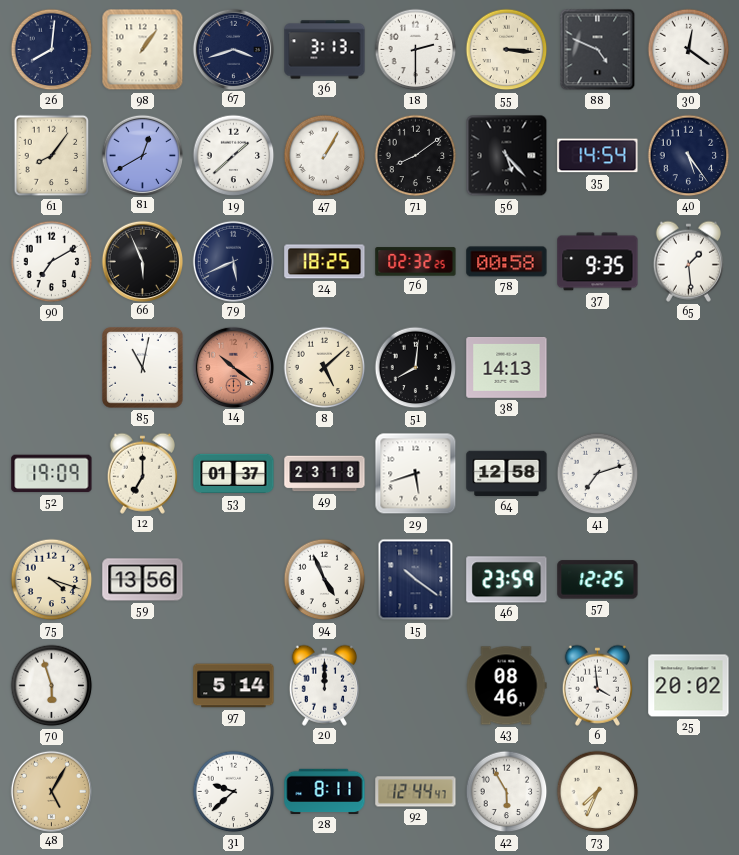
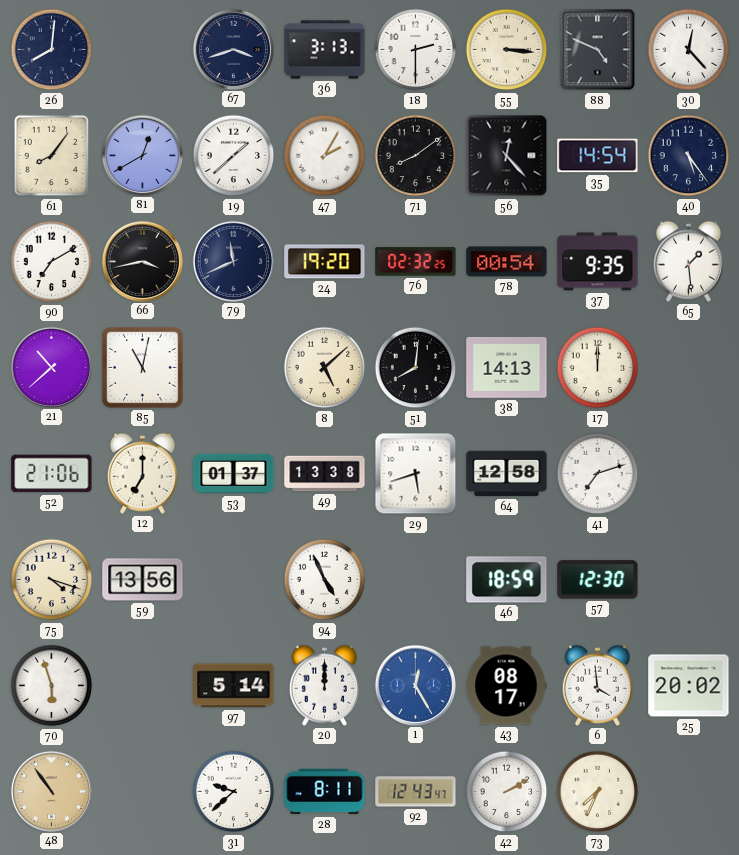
98: 1:06 -> none (143, 50)
30: 12:21 -> 12:23 (689, 50)
47: 1:05 -> 2:05 (325, 156)
56: 5:23 -> 12:23 (507, 156)
66: 5:56 -> 3:43 (142, 261)
79: 5:41 -> 11:41 (233, 261)
24: 18:25 -> 19:20 (325, 262)
78: 00:58 -> 00:54 (507, 262)
21: none -> 10:38 (51, 367)
14: 10:21 -> none (233, 367)
17: none -> 12:00 (598, 368)
52: 19:09 -> 21:06 (52, 474)
49: 23:18 -> 13:38 (325, 474)
15: 10:21 -> none (416, 580)
46: 23:59 -> 18:59 (507, 580)
57: 12:25 -> 12:30 (598, 580)
1: none -> 12:25 (415, 685)
43: 08:46 -> 08:17 (506, 686)
48: 5:05 -> 10:54 (51, 791)
92: 12:44 -> 12:43 (416, 792)
42: 5:55 -> 2:10 (507, 792)
